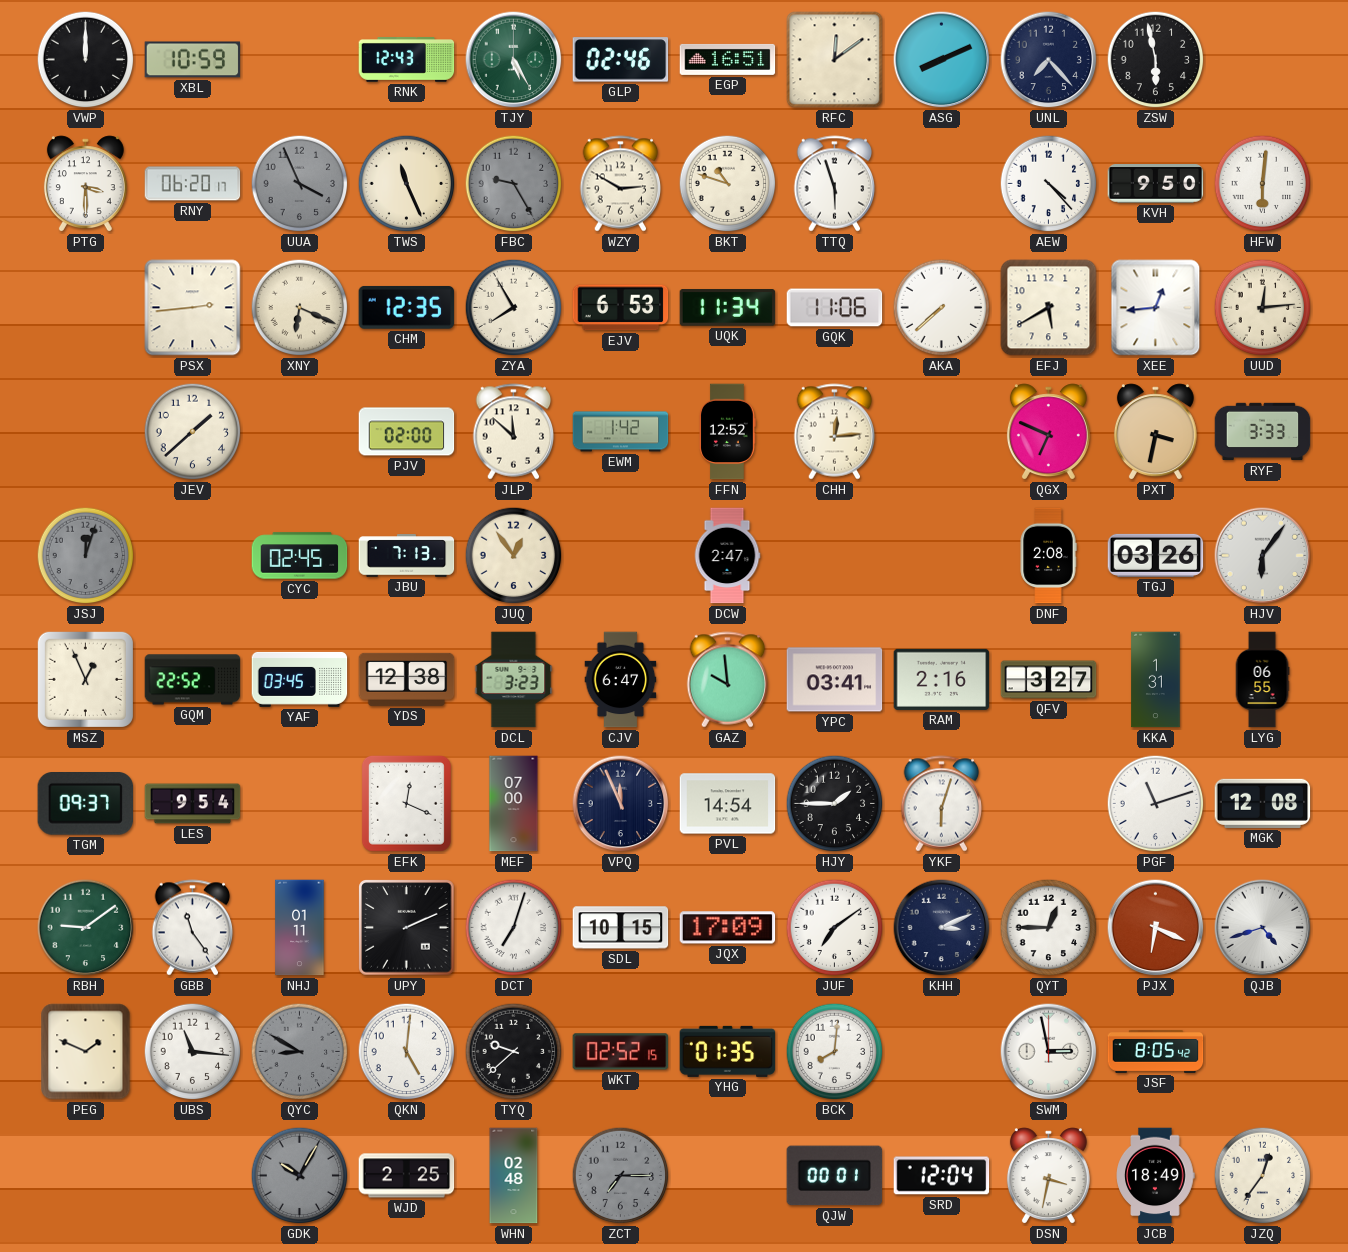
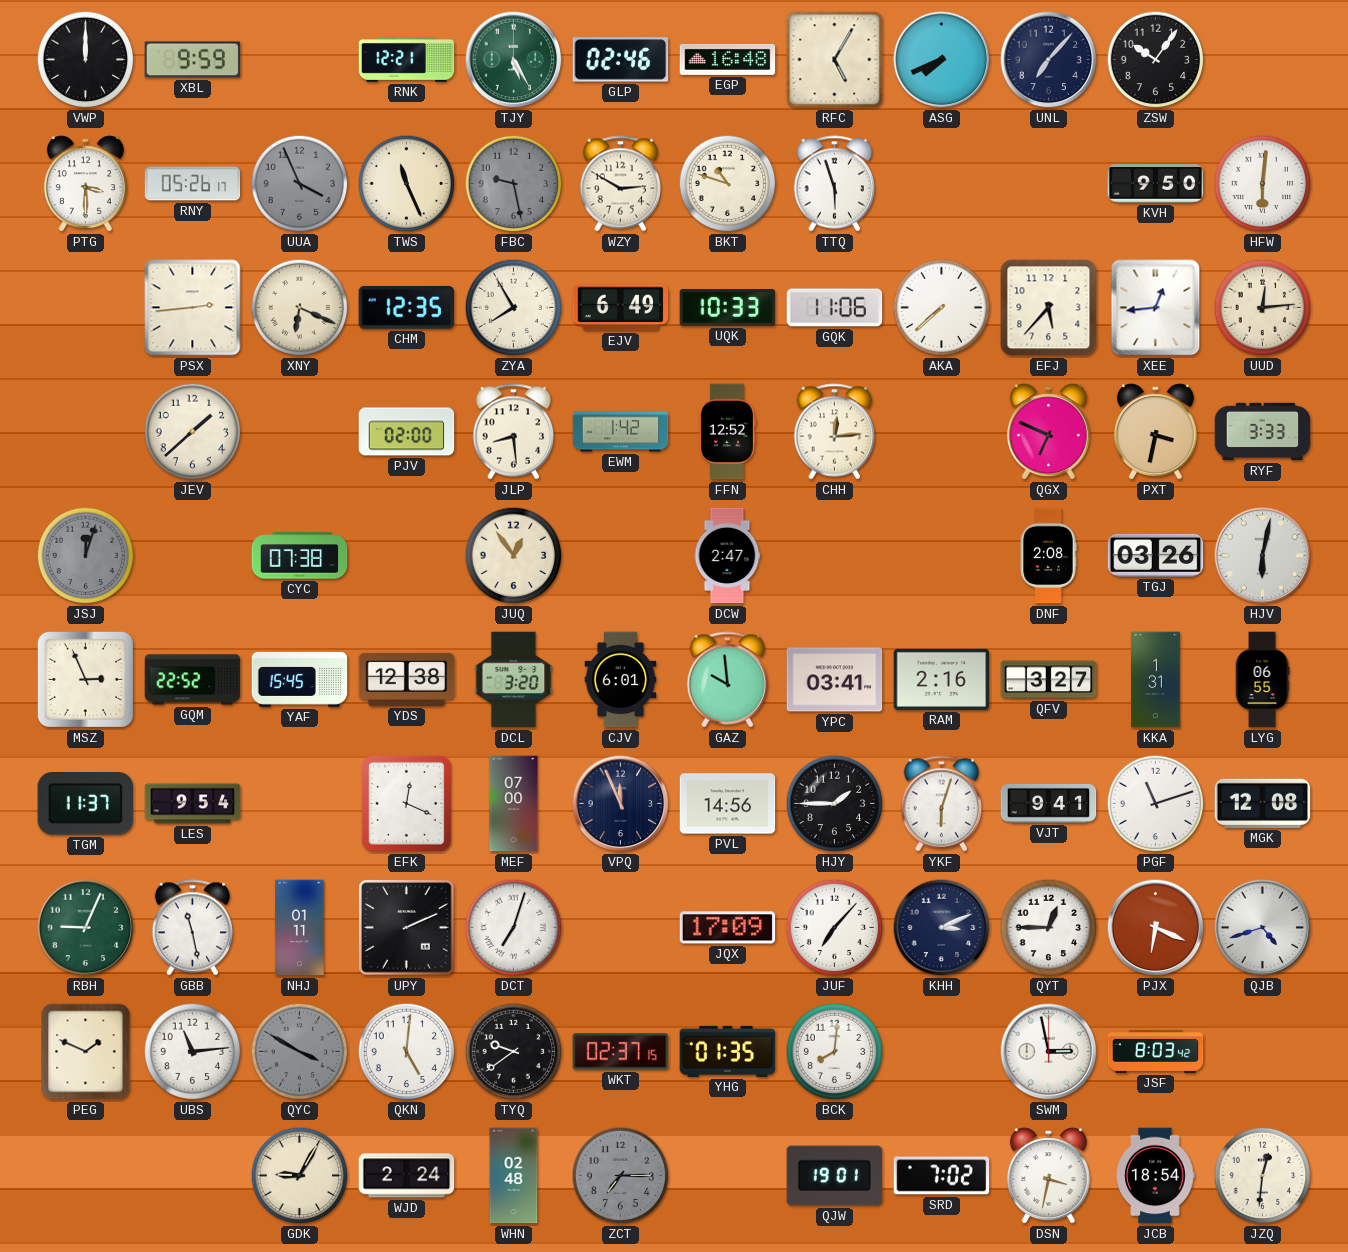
XBL: 10:59 -> 9:59 (193, 60)
RNK: 12:43 -> 12:21 (407, 60)
EGP: 16:51 -> 16:48 (728, 59)
RFC: 12:09 -> 5:05 (835, 60)
ASG: 8:11 -> 7:41 (942, 60)
UNL: 7:23 -> 7:07 (1049, 60)
ZSW: 5:58 -> 10:06 (1156, 60)
RNY: 06:20 -> 05:26 (193, 184)
FBC: 9:25 -> 9:28 (514, 184)
AEW: 4:23 -> none (1049, 184)
EJV: 6:53 -> 6:49 (621, 308)
UQK: 11:34 -> 10:33 (728, 308)
EFJ: 5:40 -> 5:37 (1049, 308)
JLP: 11:52 -> 8:29 (514, 432)
CYC: 02:45 -> 07:38 (300, 556)
JBU: 7:13 -> none (407, 556)
HJV: 6:06 -> 6:02 (1263, 556)
MSZ: 12:56 -> 2:56 (85, 679)
YAF: 03:45 -> 15:45 (300, 679)
DCL: 3:23 -> 3:20 (514, 680)
CJV: 6:47 -> 6:01 (621, 680)
TGM: 09:37 -> 11:37 (86, 804)
PVL: 14:54 -> 14:56 (728, 804)
VJT: none -> 9:41 (1049, 804)
RBH: 9:09 -> 9:04 (86, 928)
GBB: 11:24 -> 11:28 (193, 928)
SDL: 10:15 -> none (621, 928)
JUF: 7:09 -> 7:07 (835, 928)
UBS: 11:16 -> 11:14 (193, 1052)
QYC: 8:50 -> 3:50 (300, 1052)
TYQ: 9:38 -> 9:39 (514, 1052)
WKT: 02:52 -> 02:37 (621, 1052)
JSF: 8:05 -> 8:03 (1156, 1051)
GDK: 10:05 -> 9:05 (300, 1176)
GDK dial: grey -> cream (300, 1176)
WJD: 2:25 -> 2:24 (407, 1176)
QJW: 00:01 -> 19:01 (835, 1176)
SRD: 12:04 -> 7:02 (942, 1176)
JCB: 18:49 -> 18:54 (1155, 1176)
JZQ: 12:36 -> 12:31 (1263, 1176)
